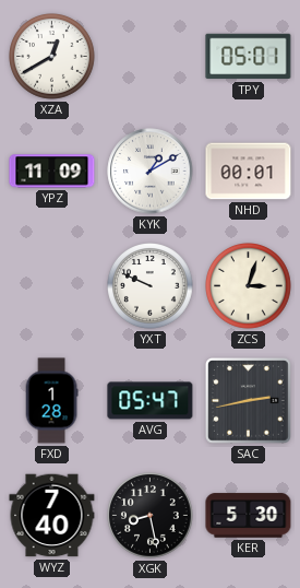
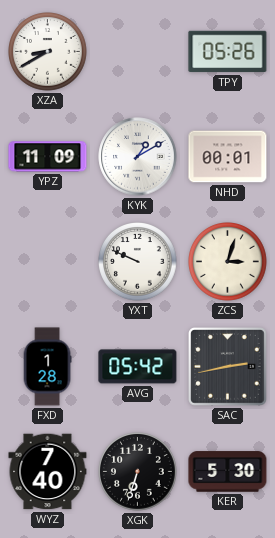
XZA: 12:40 -> 8:40 (48, 52)
TPY: 05:01 -> 05:26 (228, 52)
AVG: 05:47 -> 05:42 (138, 367)
XGK: 8:28 -> 6:33 (138, 472)
